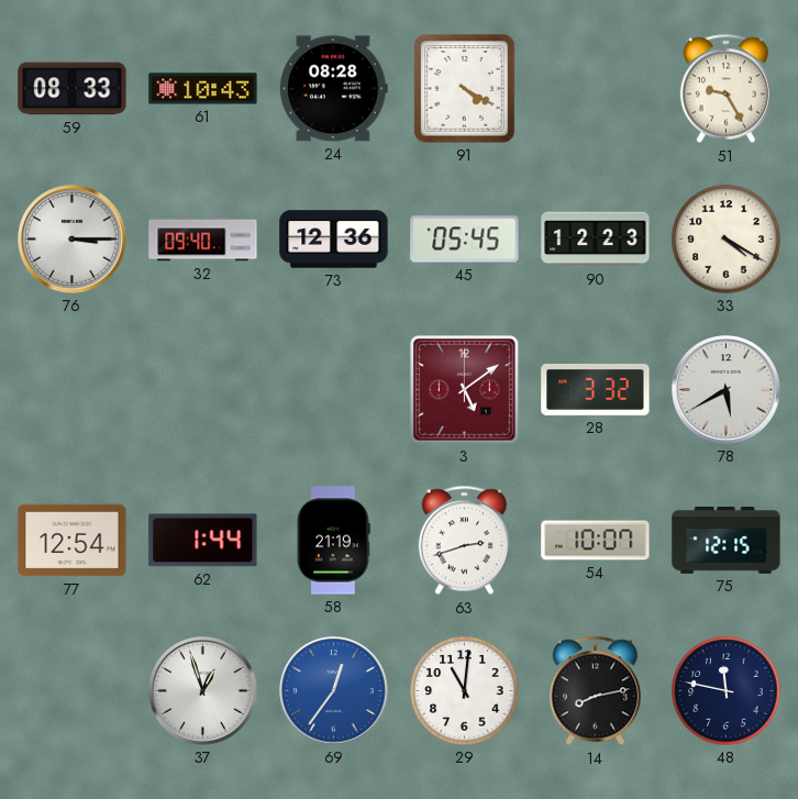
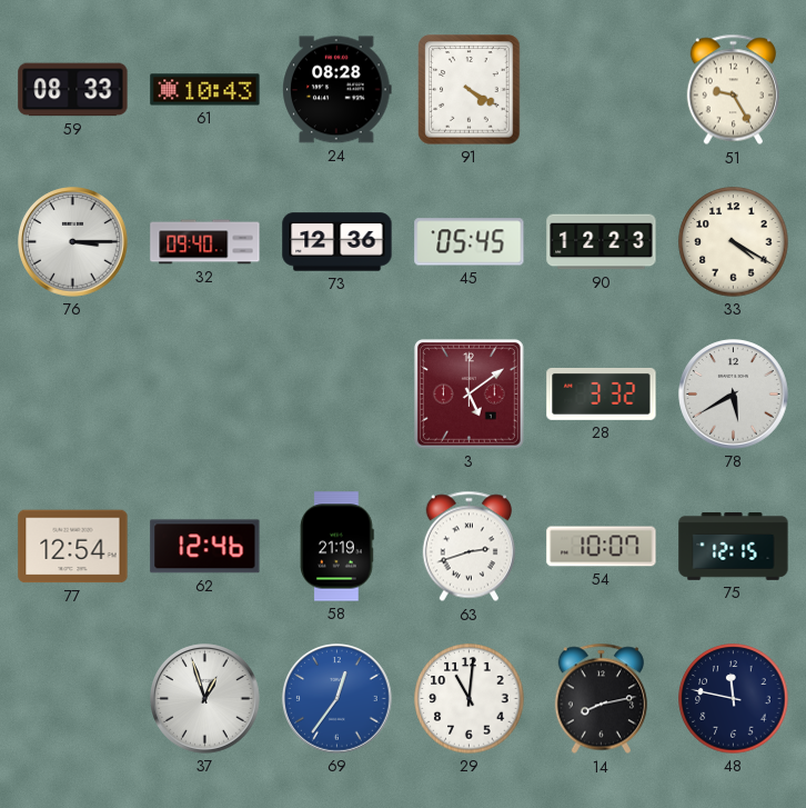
62: 1:44 -> 12:46 (205, 547)
